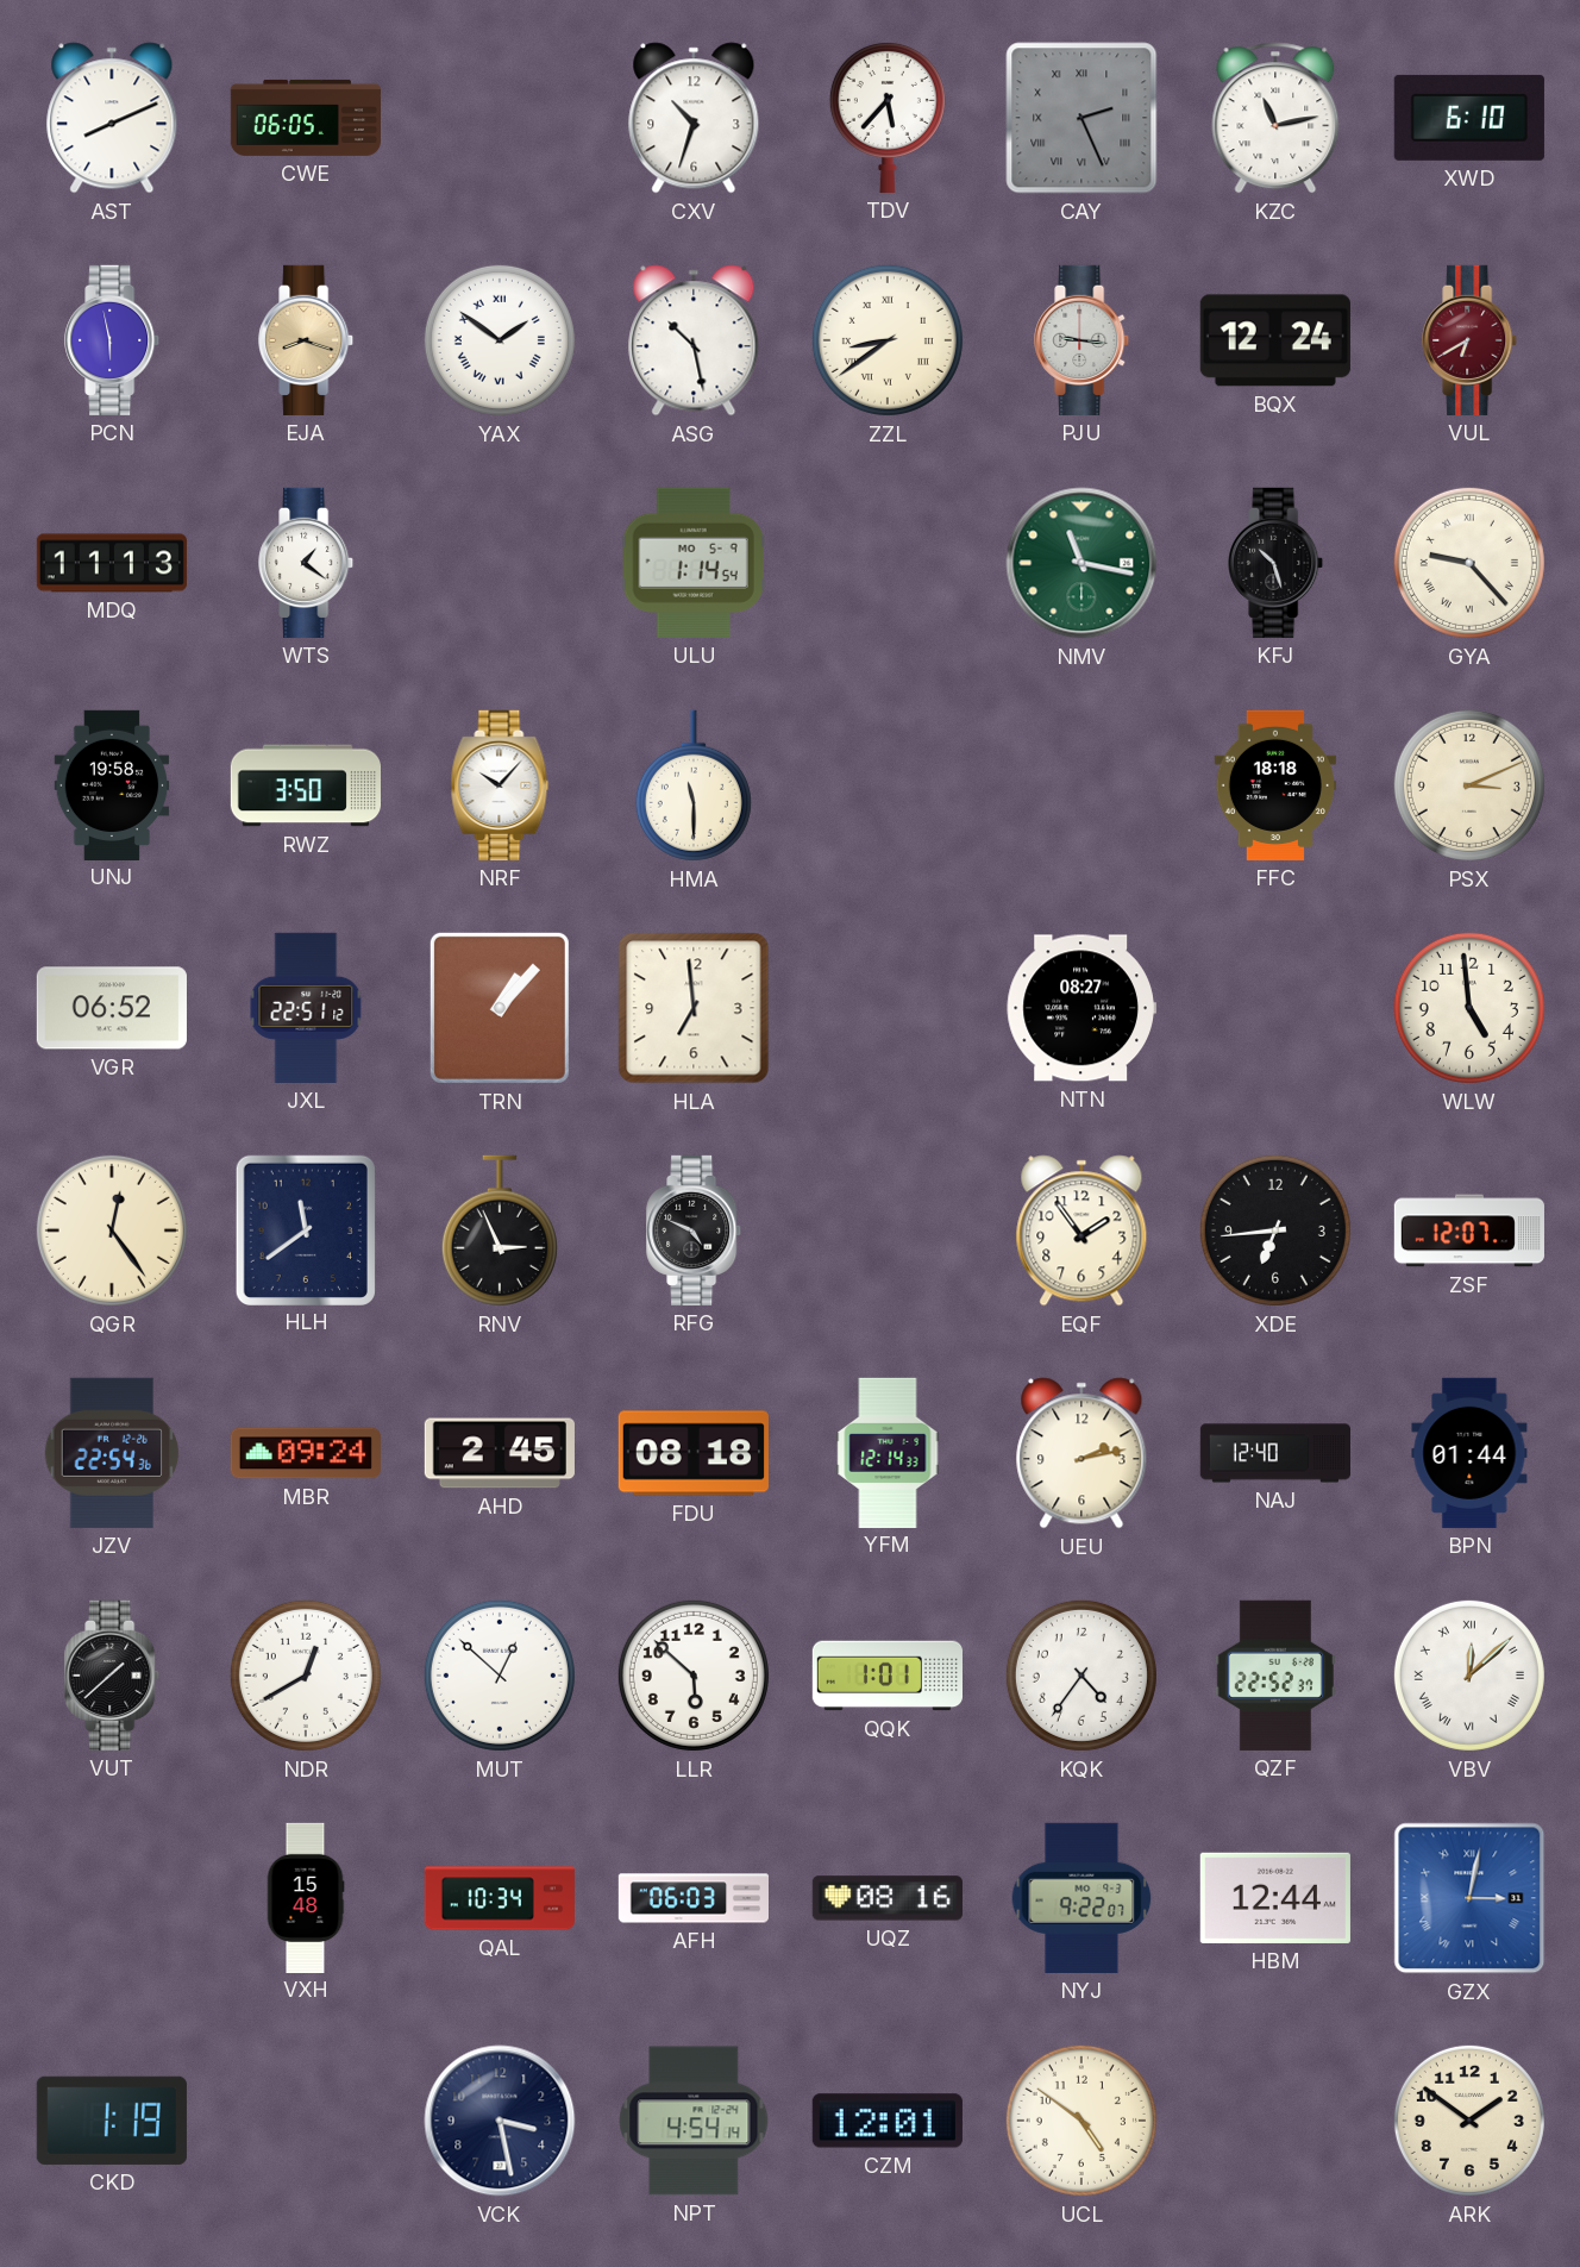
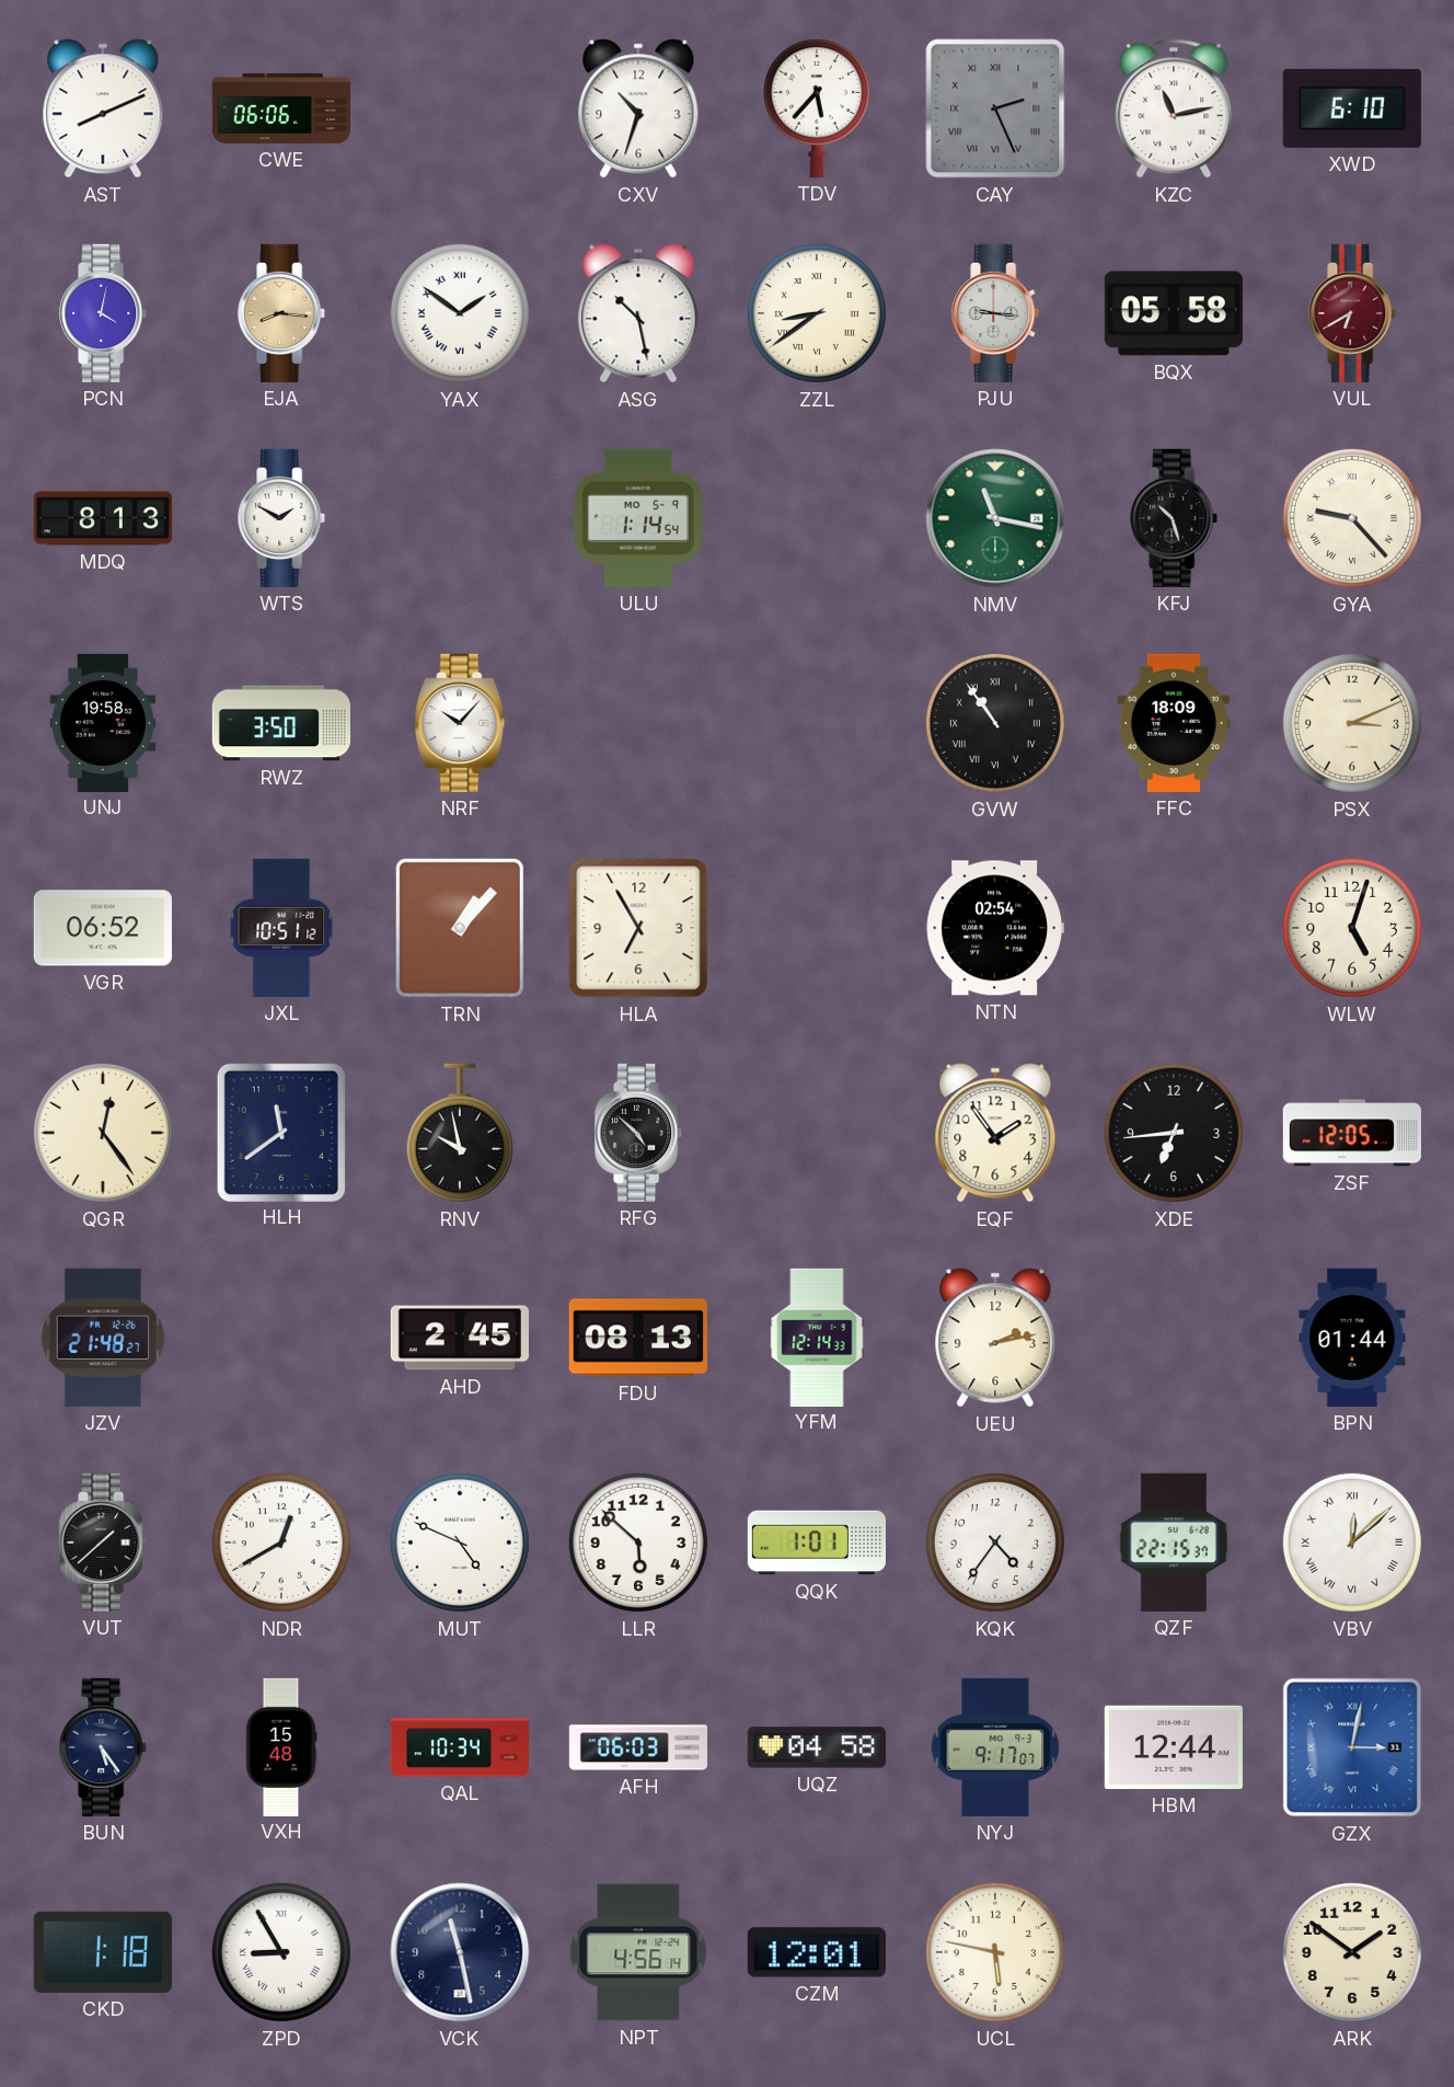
CWE: 06:05 -> 06:06 (280, 108)
PCN: 5:58 -> 4:02 (104, 313)
EJA: 8:18 -> 8:16 (282, 313)
BQX: 12:24 -> 05:58 (1174, 313)
MDQ: 11:13 -> 8:13 (102, 518)
WTS: 1:21 -> 1:50 (282, 518)
HMA: 11:30 -> none (694, 785)
GVW: none -> 10:54 (995, 723)
FFC: 18:18 -> 18:09 (1173, 723)
JXL: 22:51 -> 10:51 (281, 928)
HLA: 6:59 -> 6:55 (638, 928)
NTN: 08:27 -> 02:54 (995, 928)
WLW: 4:59 -> 5:03 (1352, 928)
RNV: 2:56 -> 9:58 (460, 1133)
RFG: 4:49 -> 4:52 (639, 1133)
ZSF: 12:07 -> 12:05 (1352, 1133)
JZV: 22:54 -> 21:48 (103, 1338)
MBR: 09:24 -> none (306, 1453)
FDU: 08:18 -> 08:13 (638, 1338)
NAJ: 12:40 -> none (1274, 1453)
MUT: 12:52 -> 4:49 (460, 1543)
QZF: 22:52 -> 22:15 (1174, 1543)
BUN: none -> 5:24 (104, 1747)
UQZ: 08:16 -> 04:58 (817, 1747)
NYJ: 9:22 -> 9:17 (995, 1747)
CKD: 1:19 -> 1:18 (103, 1952)
ZPD: none -> 8:55 (281, 1952)
VCK: 3:28 -> 11:28 (460, 1952)
NPT: 4:54 -> 4:56 (638, 1952)
UCL: 4:51 -> 5:47 (995, 1952)
